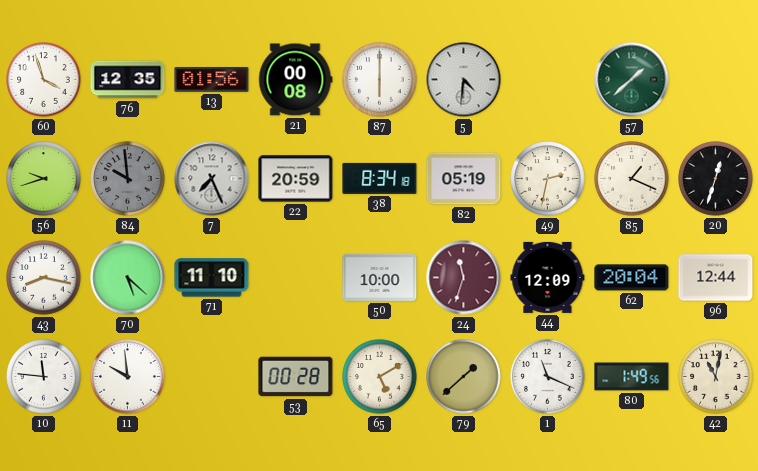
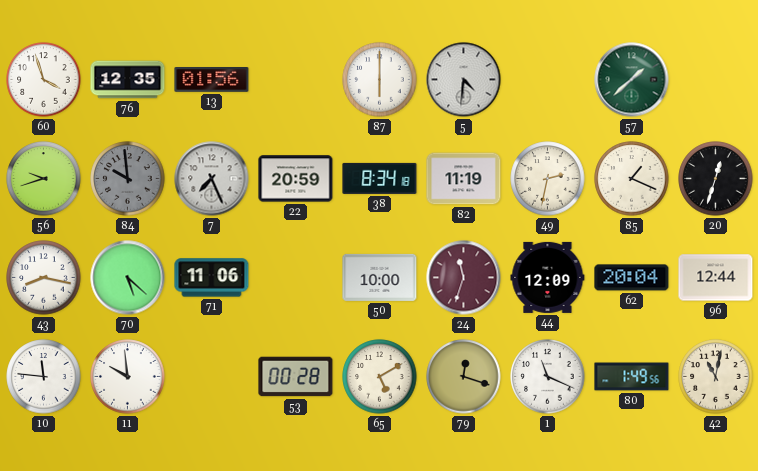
21: 00:08 -> none (296, 80)
82: 05:19 -> 11:19 (464, 179)
71: 11:10 -> 11:06 (212, 278)
79: 1:38 -> 12:18 (464, 377)
